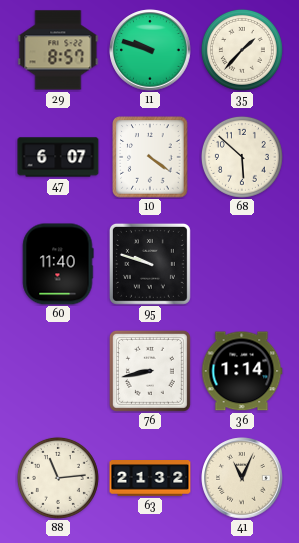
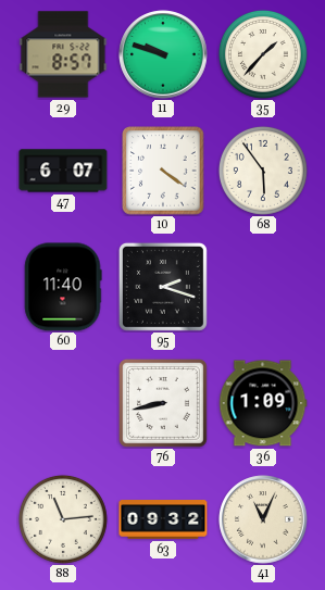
68: 5:52 -> 5:54 (263, 171)
95: 9:48 -> 2:18 (163, 287)
36: 1:14 -> 1:09 (263, 403)
63: 21:32 -> 09:32 (163, 519)
